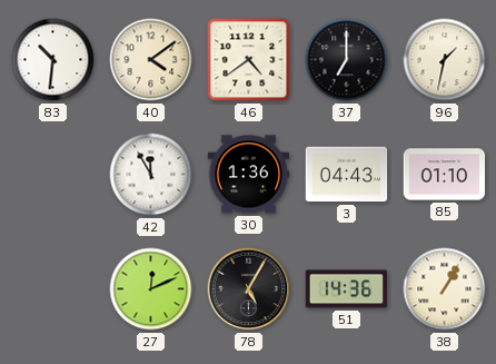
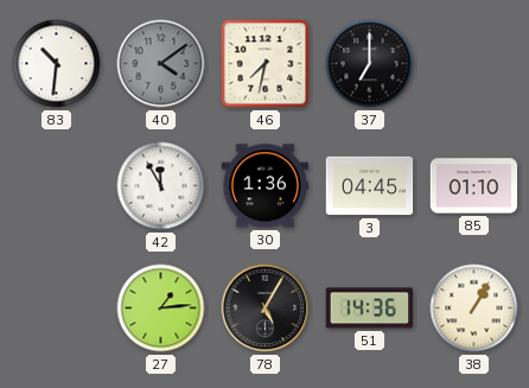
40 dial: cream -> grey (161, 64)
46: 4:39 -> 7:32 (266, 64)
96: 1:32 -> none (445, 60)
3: 04:43 -> 04:45 (370, 186)
27: 12:11 -> 1:14 (161, 309)
